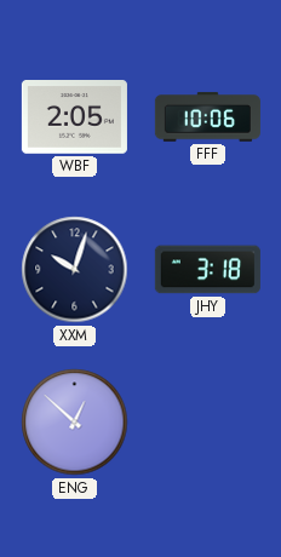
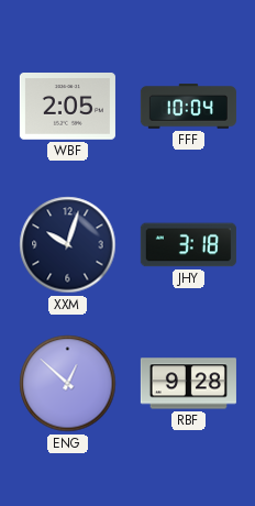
FFF: 10:06 -> 10:04 (188, 107)
RBF: none -> 9:28 (188, 384)
